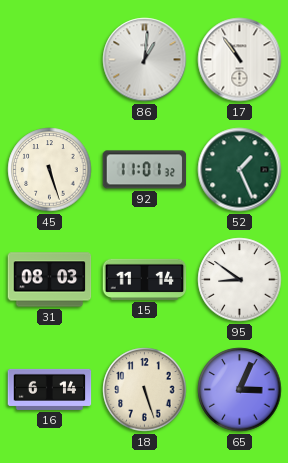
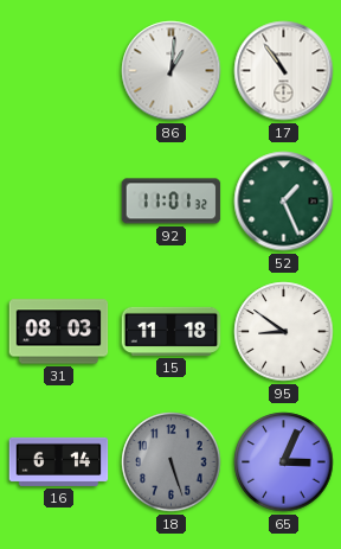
45: 5:27 -> none (50, 170)
15: 11:14 -> 11:18 (172, 331)
18 dial: cream -> grey (172, 462)
